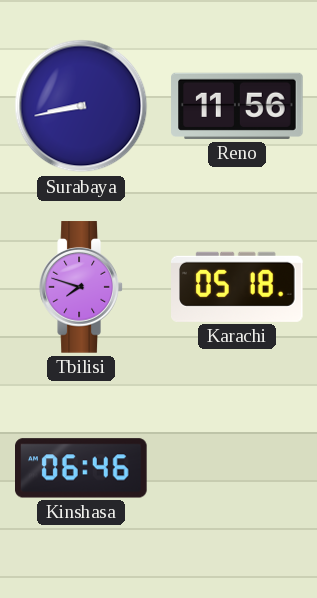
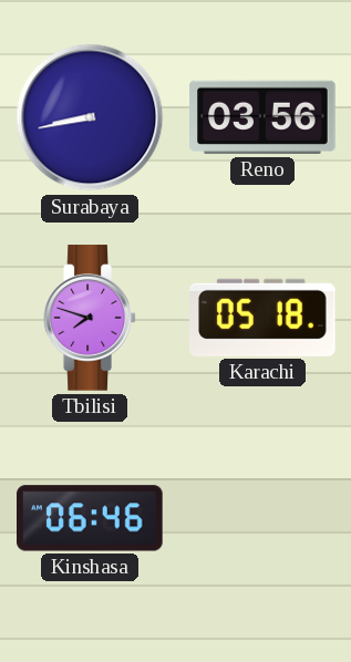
Reno: 11:56 -> 03:56 (262, 117)
